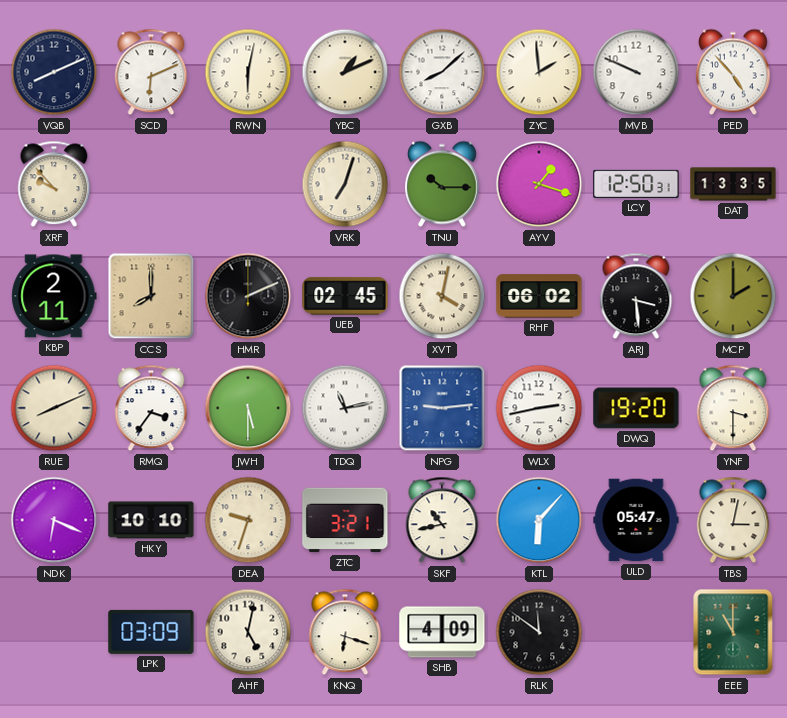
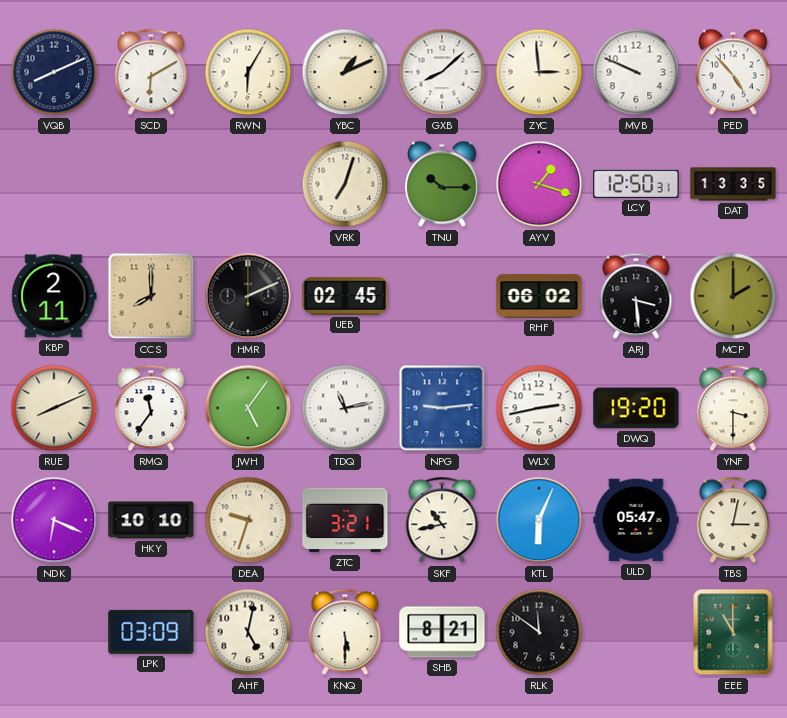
SCD: 6:11 -> 6:10 (151, 72)
RWN: 6:02 -> 6:05 (248, 72)
ZYC: 1:59 -> 2:59 (539, 72)
XRF: 9:53 -> none (54, 184)
XVT: 4:02 -> none (442, 296)
RMQ: 3:36 -> 11:36 (151, 408)
JWH: 5:30 -> 5:06 (248, 408)
KTL: 6:07 -> 6:04 (539, 520)
KNQ: 6:18 -> 5:30 (345, 632)
SHB: 4:09 -> 8:21 (442, 632)
